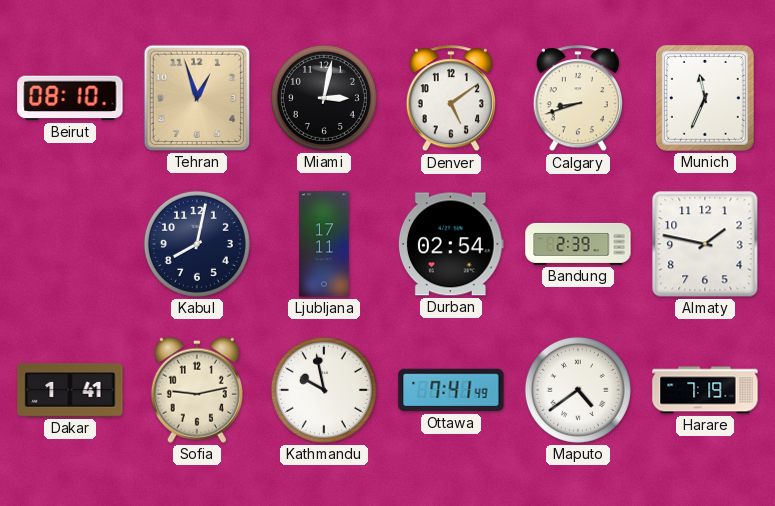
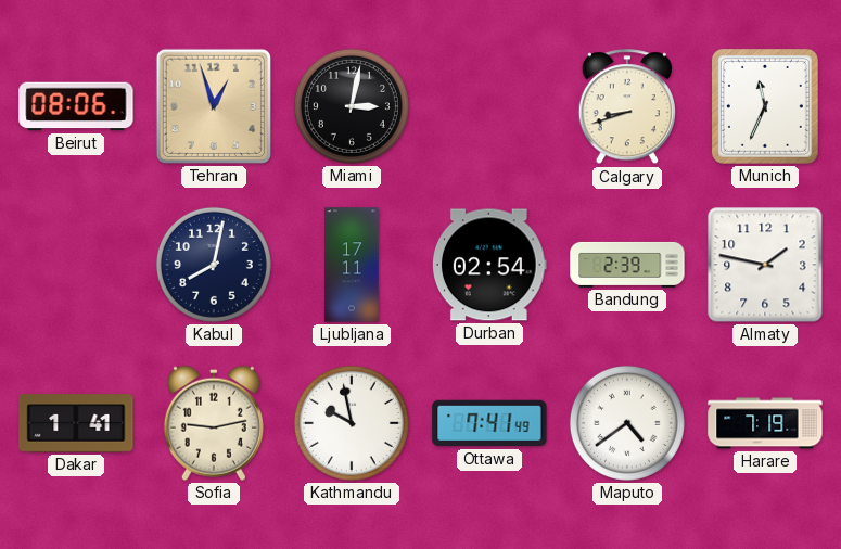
Beirut: 08:10 -> 08:06 (76, 106)
Denver: 5:09 -> none (451, 99)
